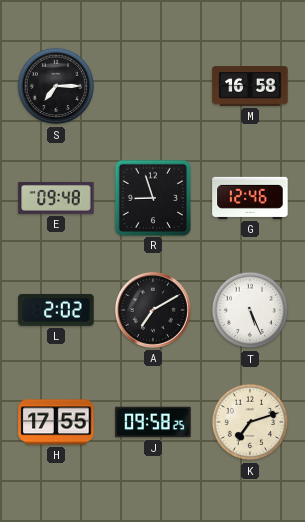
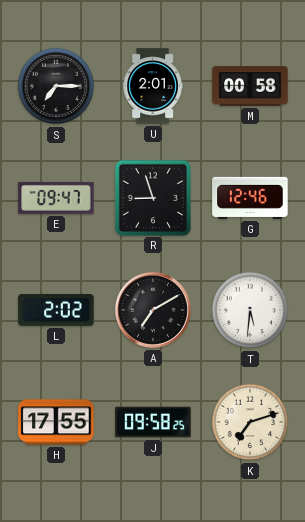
U: none -> 2:01 (153, 86)
M: 16:58 -> 00:58 (250, 86)
E: 09:48 -> 09:47 (56, 198)
T: 5:26 -> 5:31 (250, 310)
